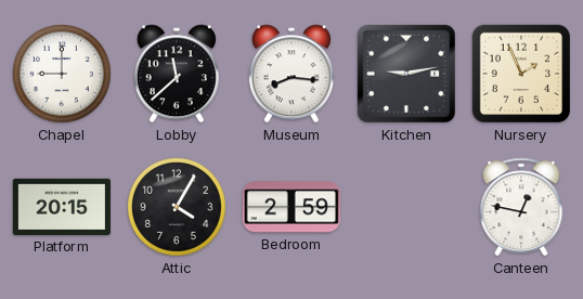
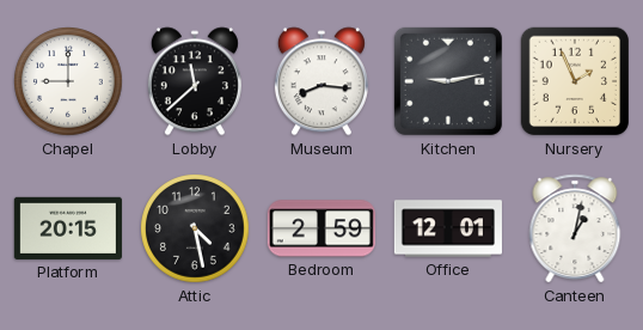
Attic: 4:05 -> 4:28 (195, 228)
Office: none -> 12:01 (448, 228)
Canteen: 12:47 -> 1:02 (575, 228)
